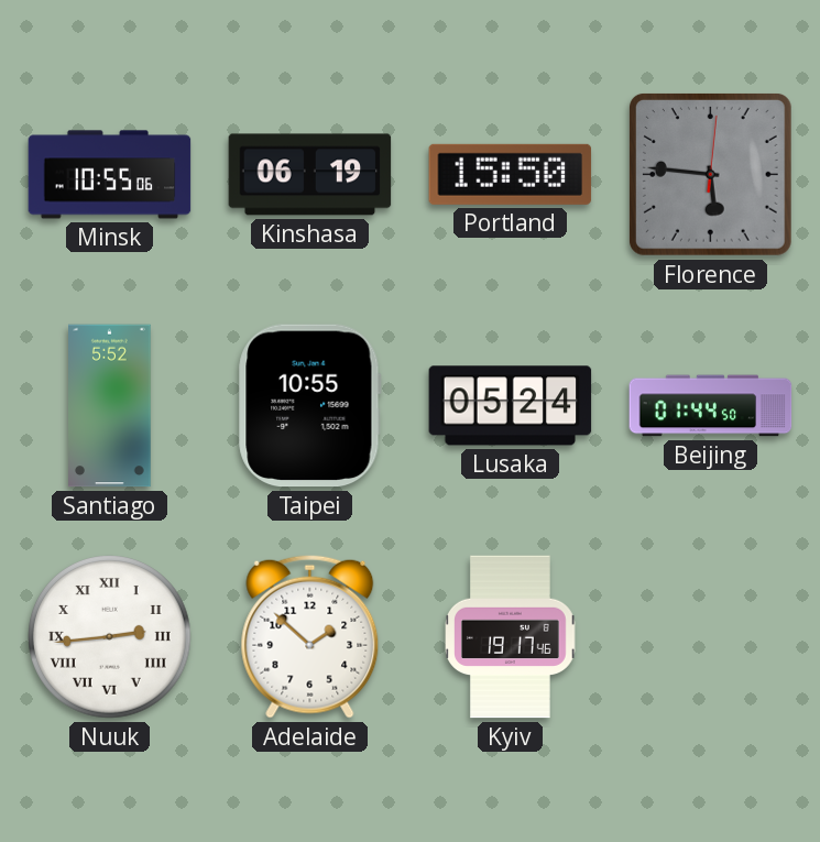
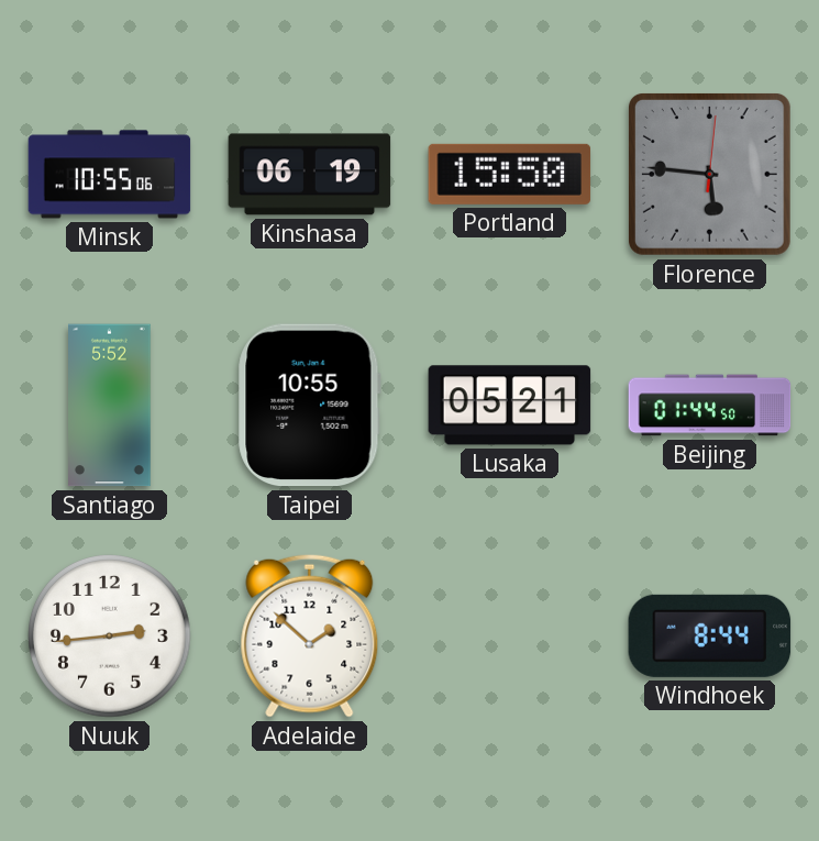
Lusaka: 05:24 -> 05:21 (510, 406)
Nuuk numerals: Roman -> Arabic (110, 637)
Kyiv: 19:17 -> none (511, 637)
Windhoek: none -> 8:44 (710, 635)
